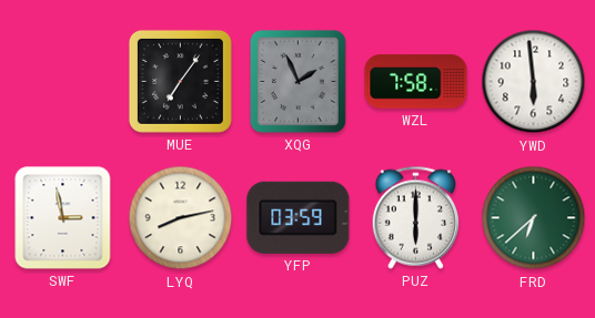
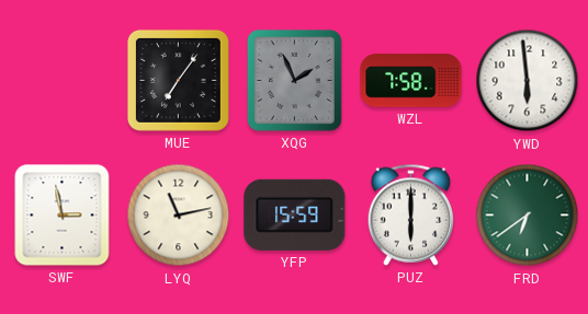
LYQ: 8:13 -> 11:13 (179, 216)
YFP: 03:59 -> 15:59 (295, 214)
FRD: 6:38 -> 6:39 (528, 216)
